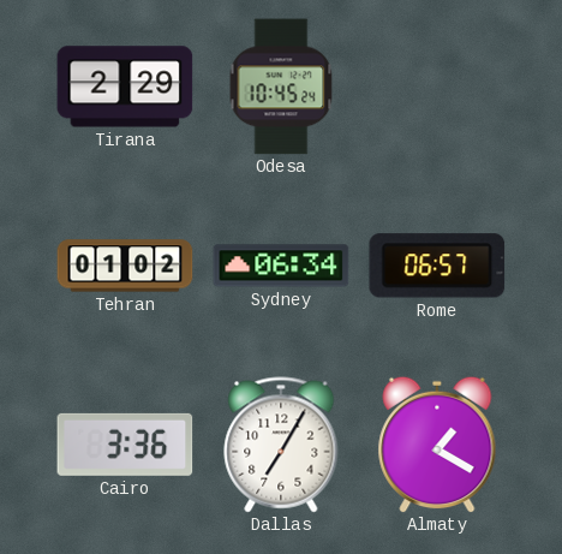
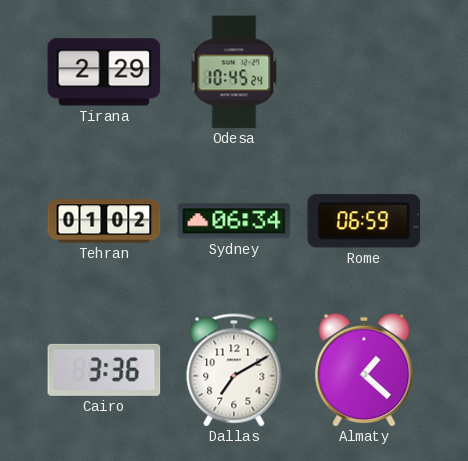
Rome: 06:57 -> 06:59 (364, 221)
Dallas: 7:05 -> 7:10 (234, 370)
Almaty: 1:20 -> 1:22 (364, 370)
